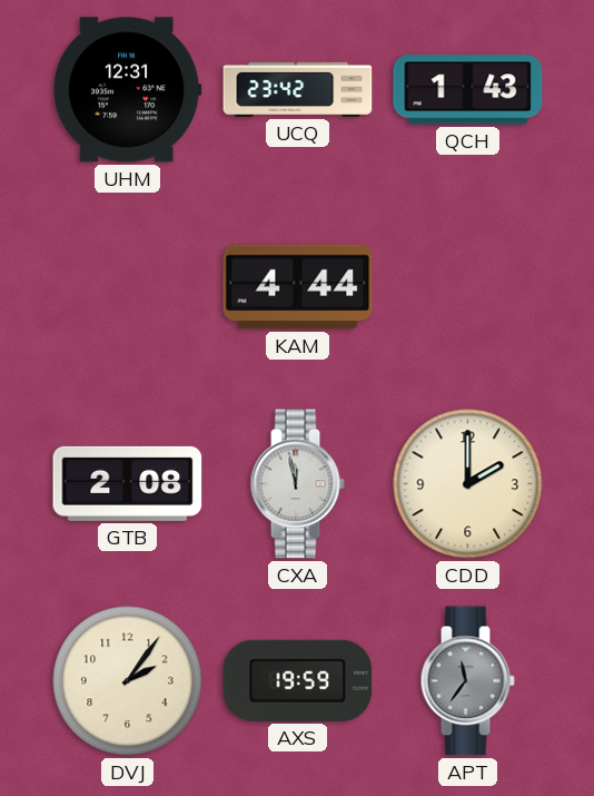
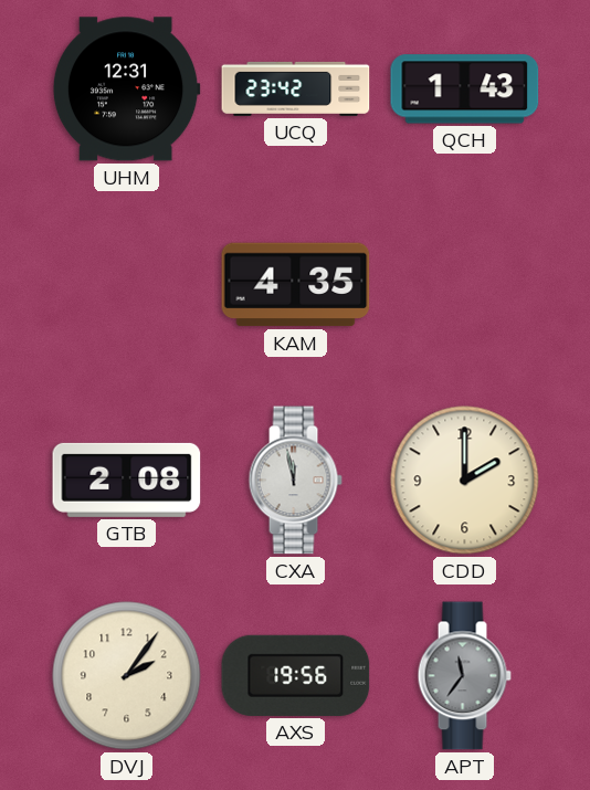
KAM: 4:44 -> 4:35 (296, 285)
AXS: 19:59 -> 19:56 (296, 675)
